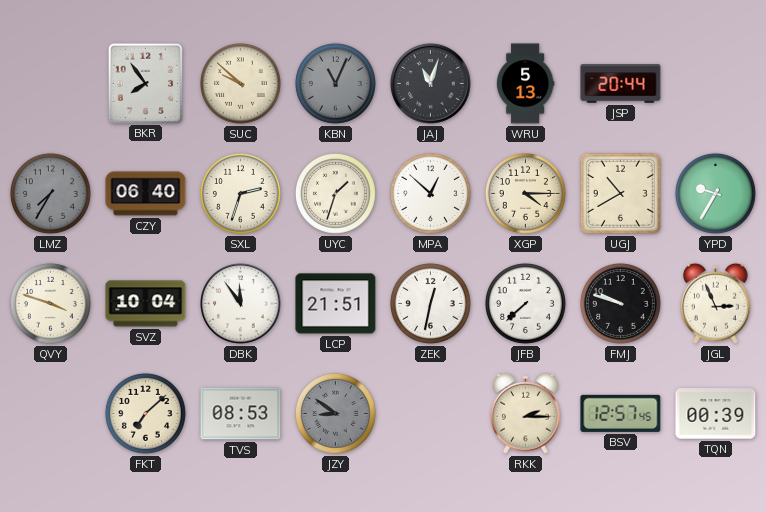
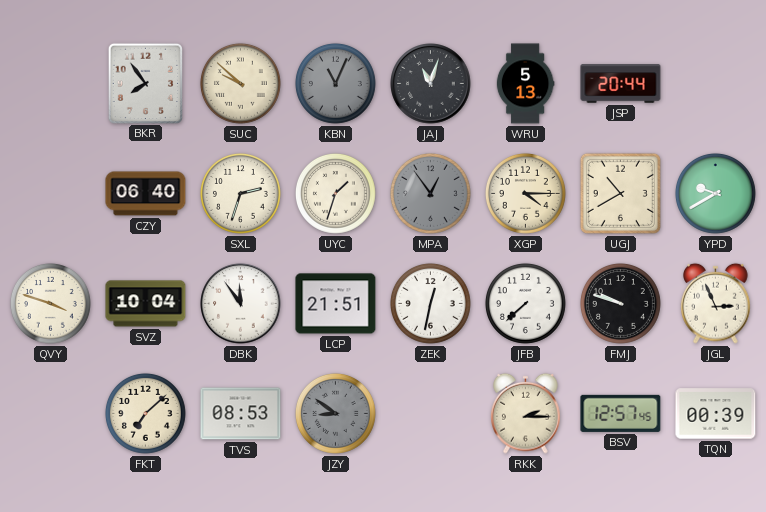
LMZ: 7:35 -> none (50, 193)
MPA: 12:52 -> 12:54 (430, 193)
MPA dial: white -> grey (430, 193)
YPD: 9:35 -> 9:40 (715, 193)
